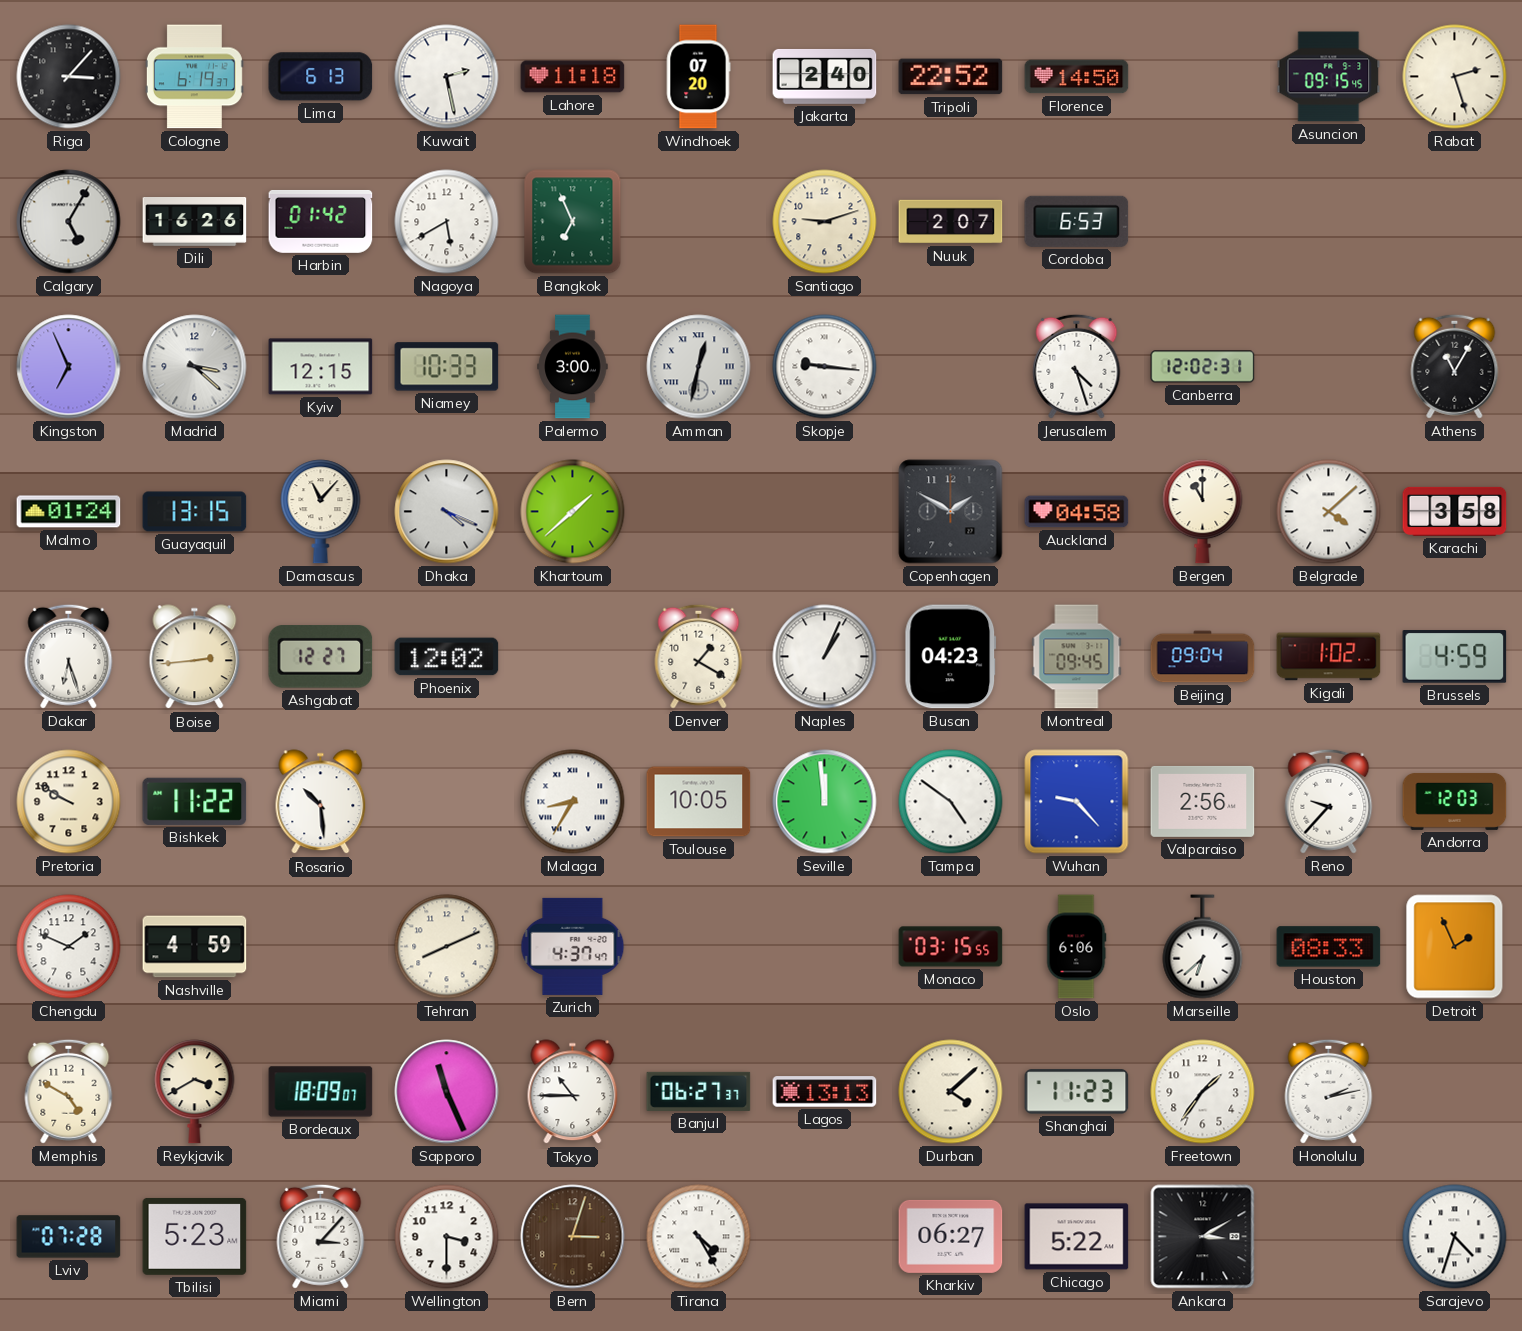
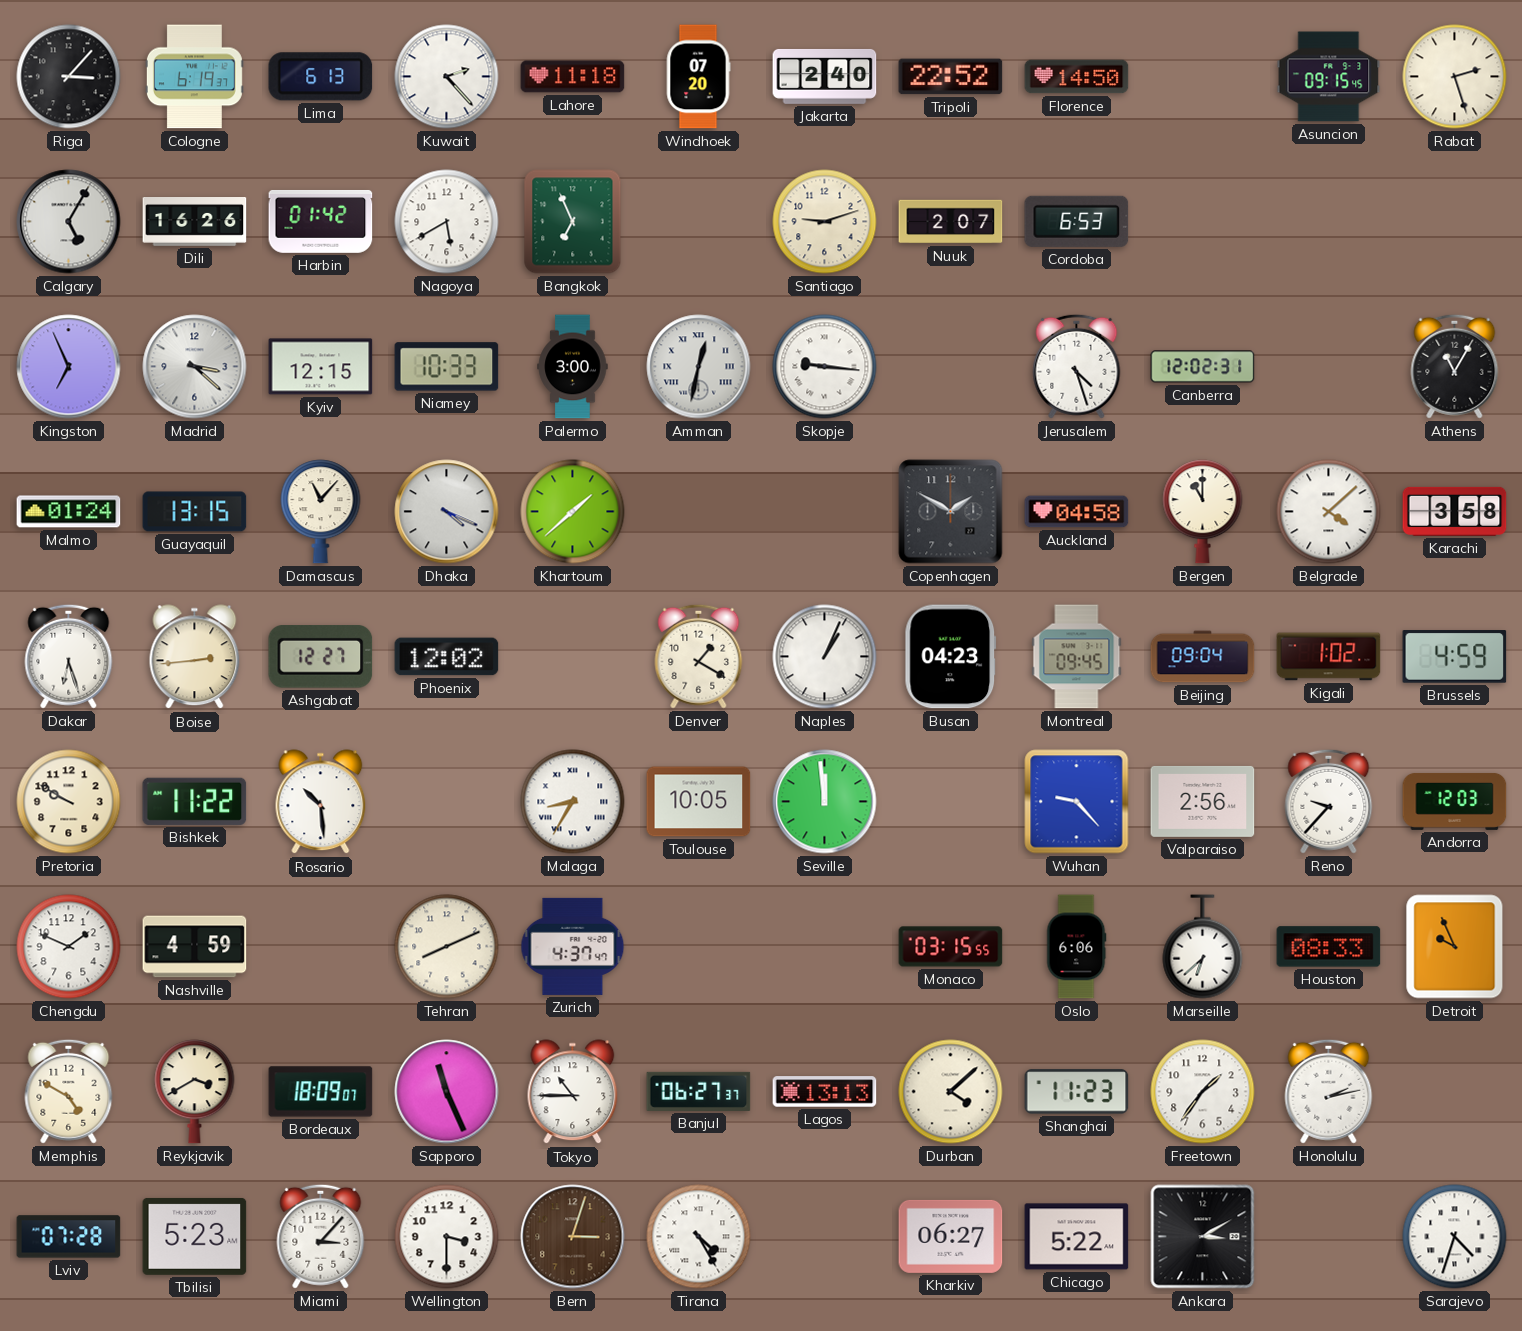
Kuwait: 2:28 -> 2:23 (447, 77)
Tampa: 4:51 -> none (951, 802)
Detroit: 1:56 -> 9:56 (1455, 947)
